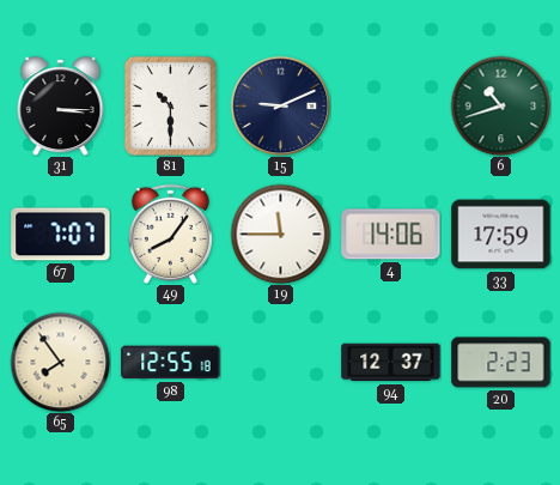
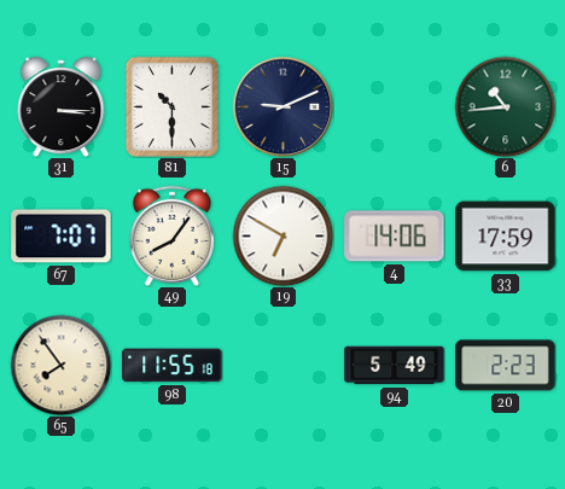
6: 10:42 -> 10:44 (505, 106)
19: 11:45 -> 6:50 (282, 235)
98: 12:55 -> 11:55 (173, 366)
94: 12:37 -> 5:49 (395, 366)
